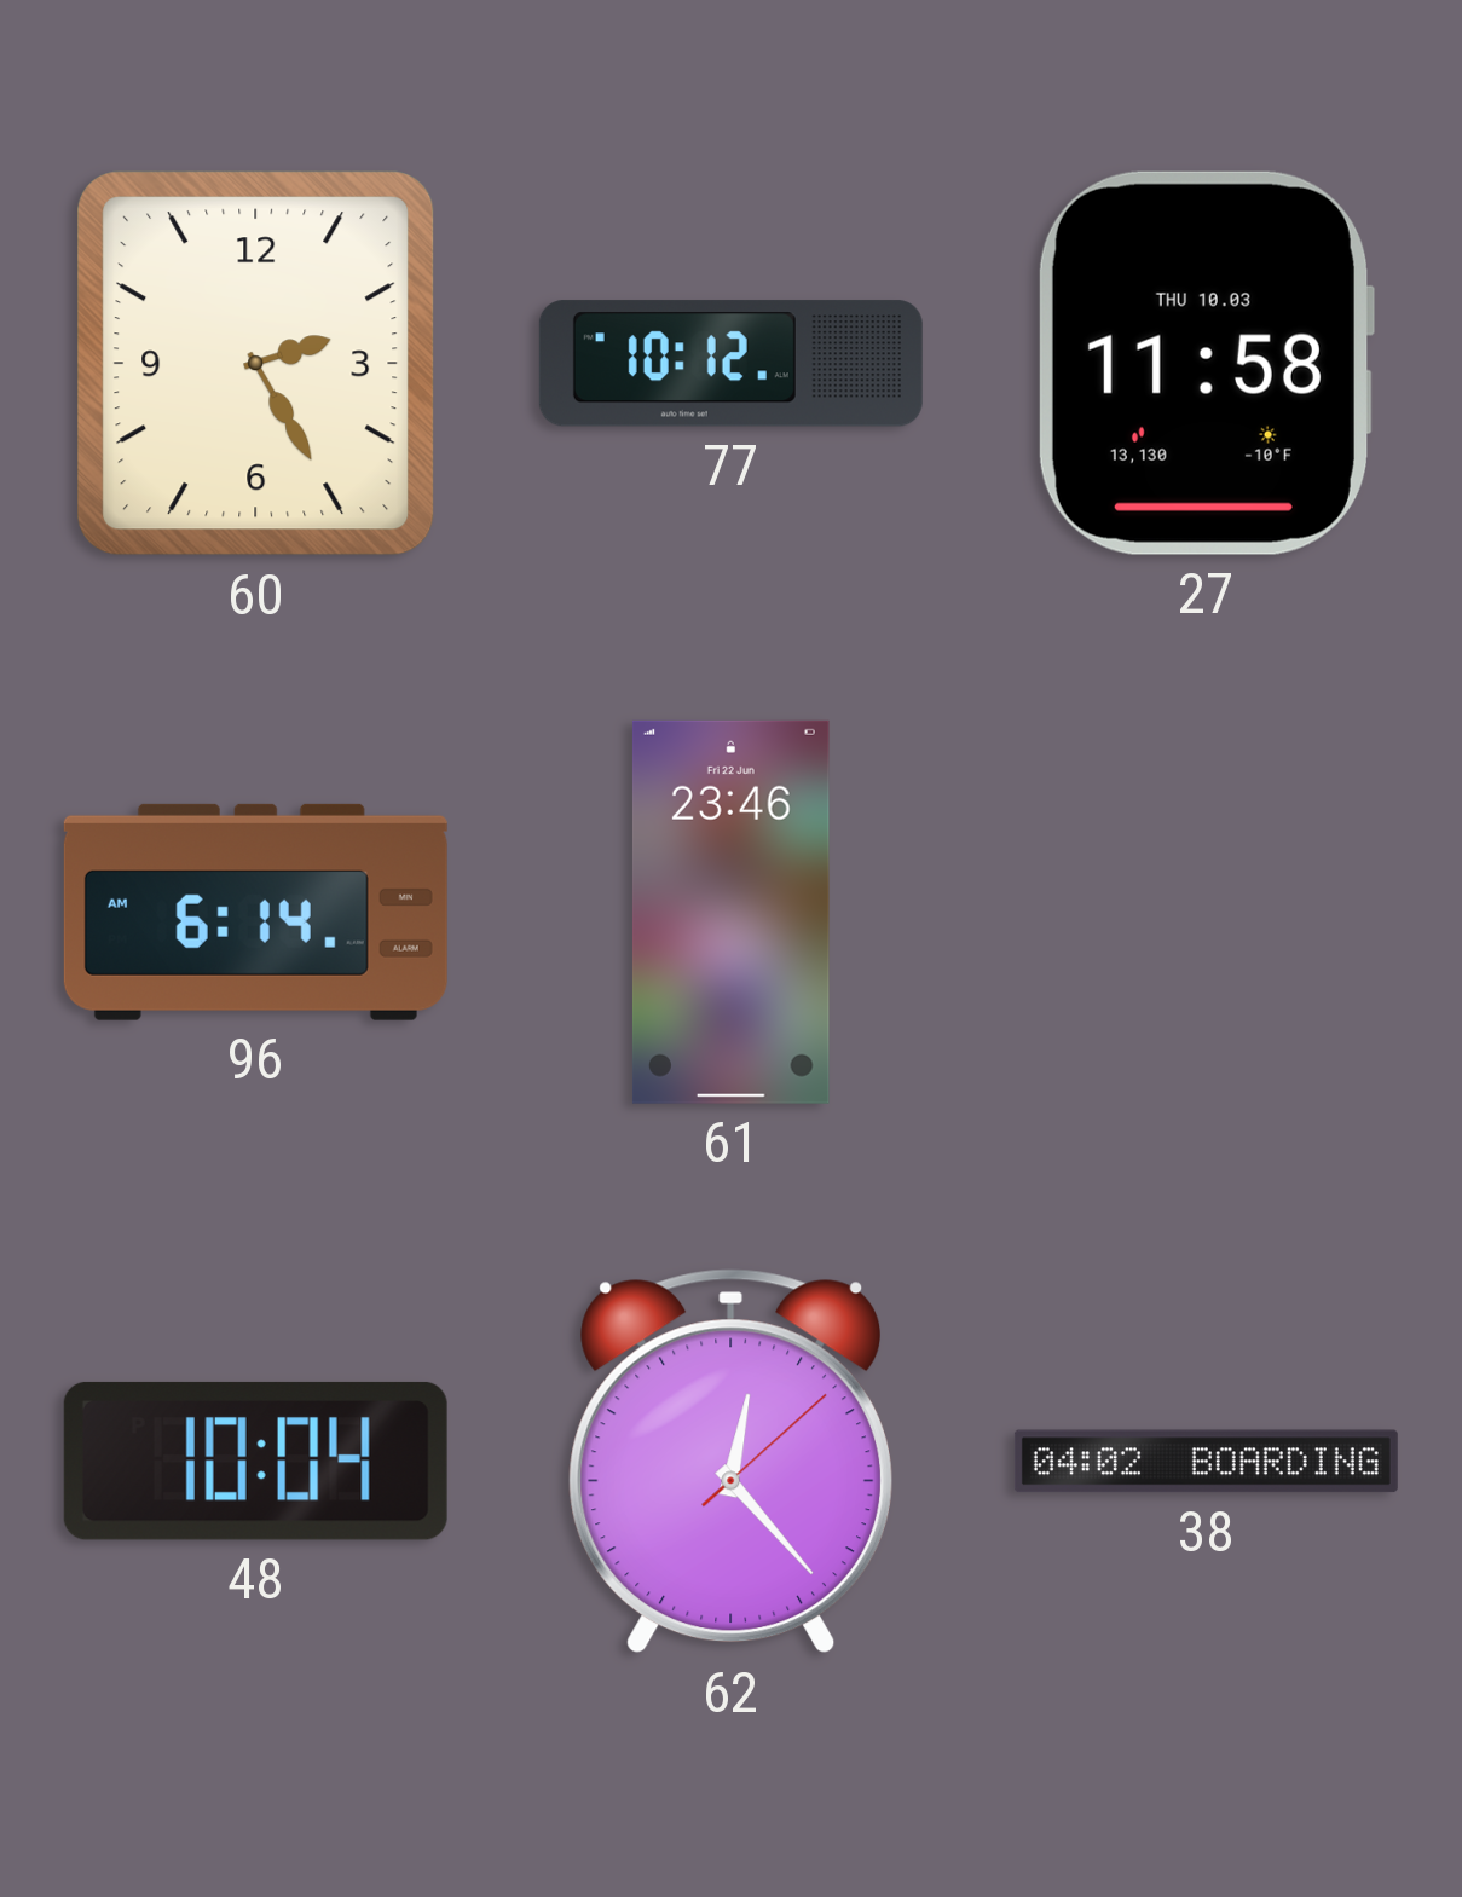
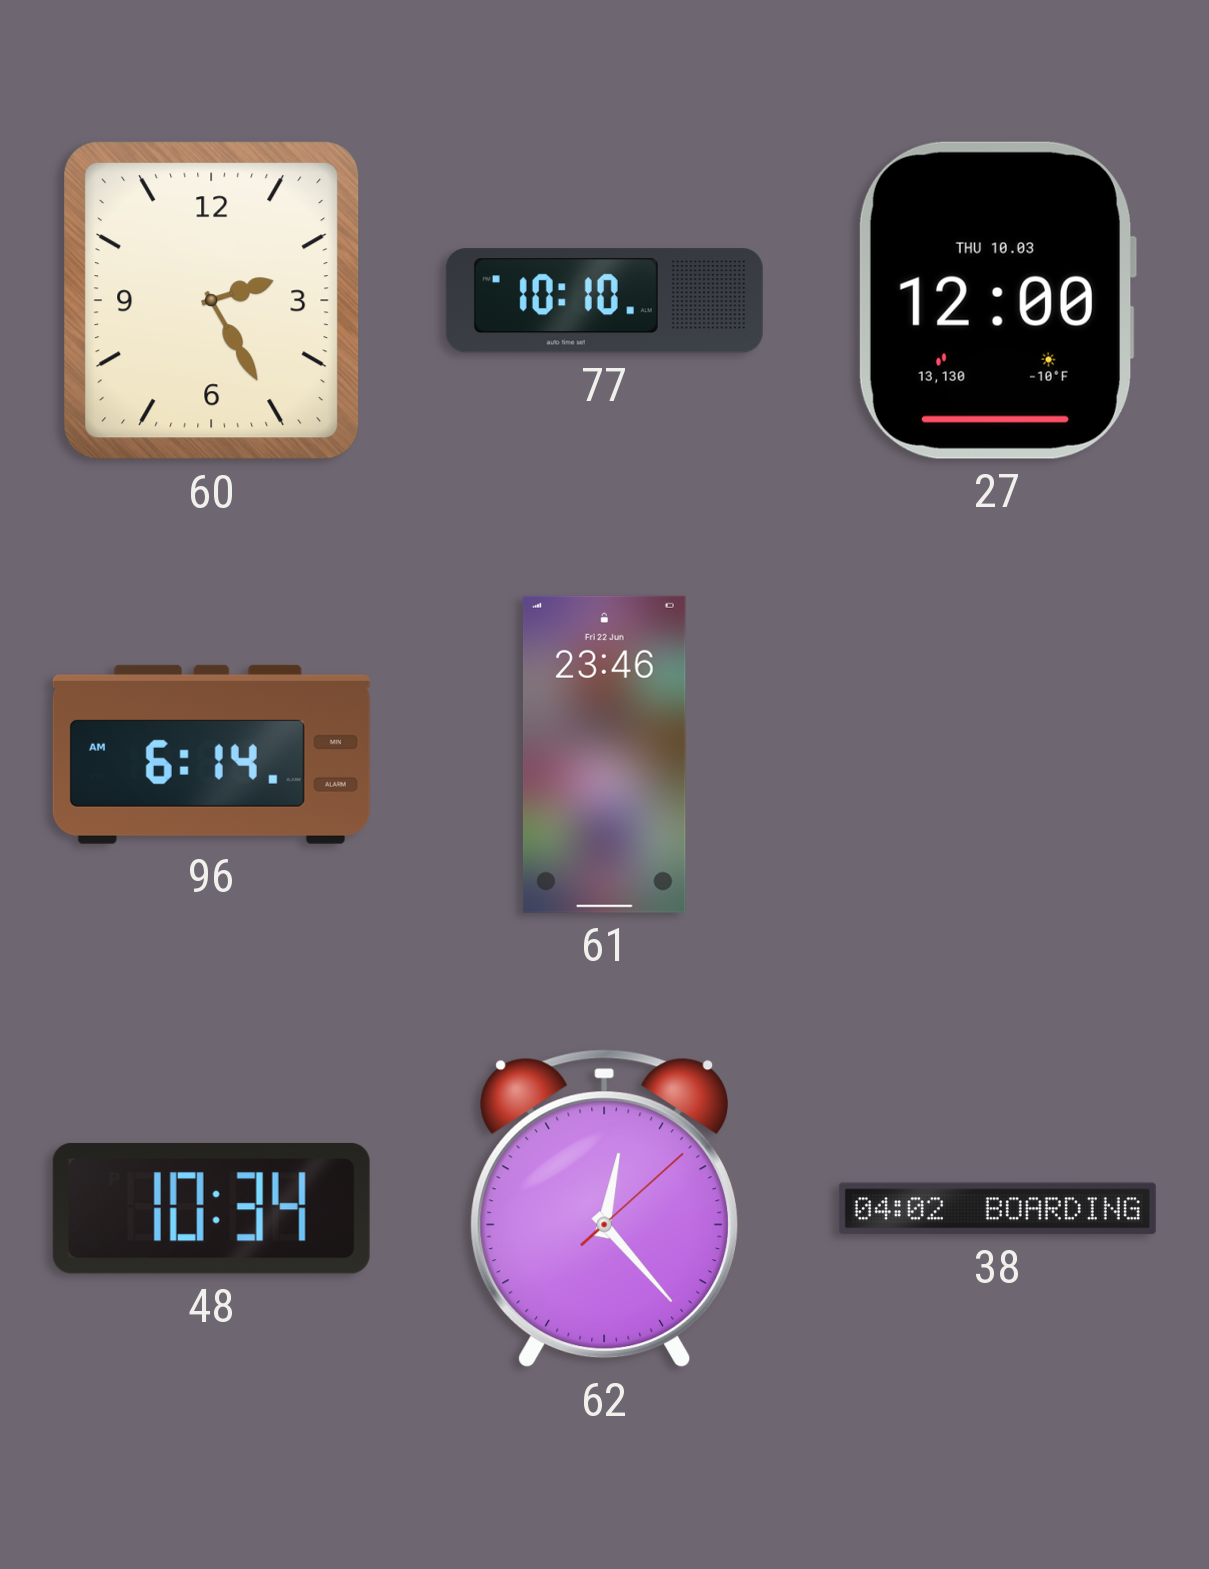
77: 10:12 -> 10:10 (604, 301)
27: 11:58 -> 12:00 (997, 300)
48: 10:04 -> 10:34 (211, 1208)
